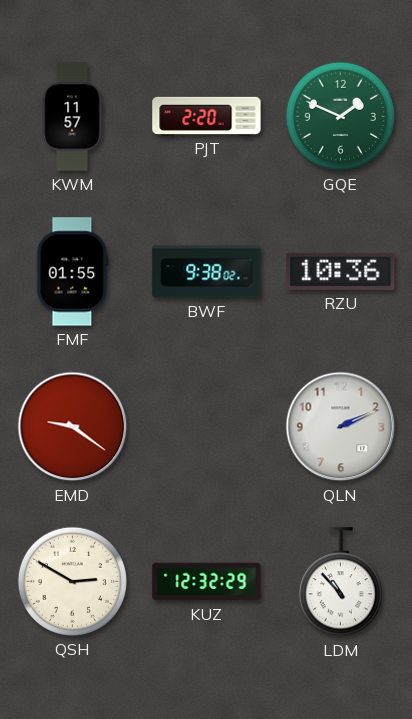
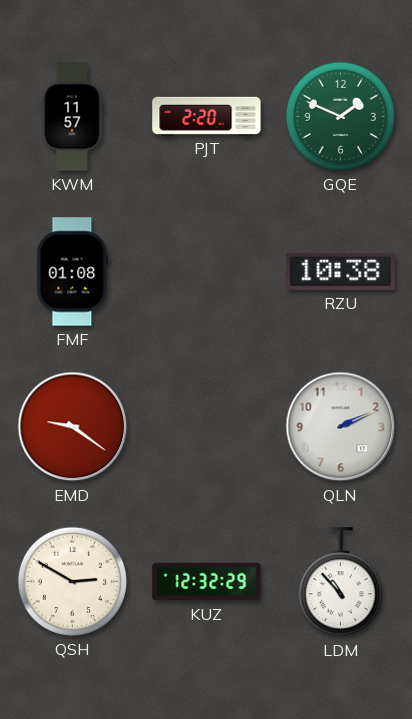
FMF: 01:55 -> 01:08 (73, 272)
BWF: 9:38 -> none (207, 272)
RZU: 10:36 -> 10:38 (341, 271)
